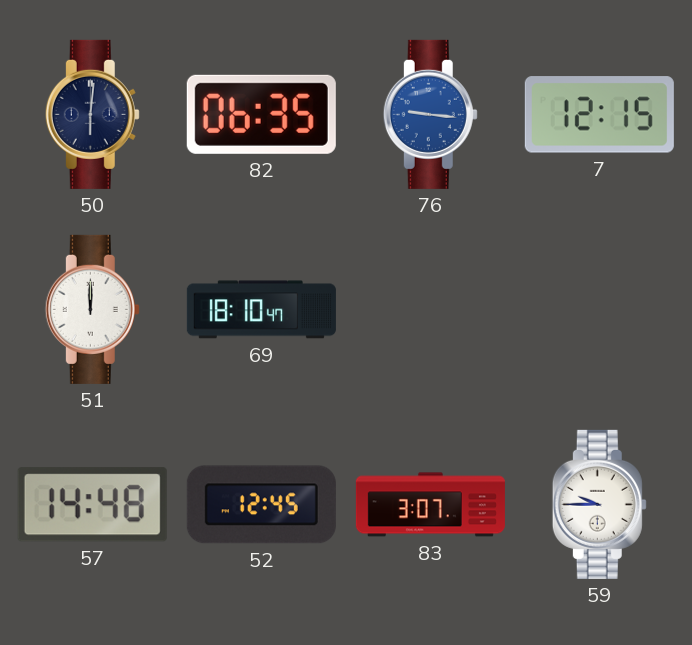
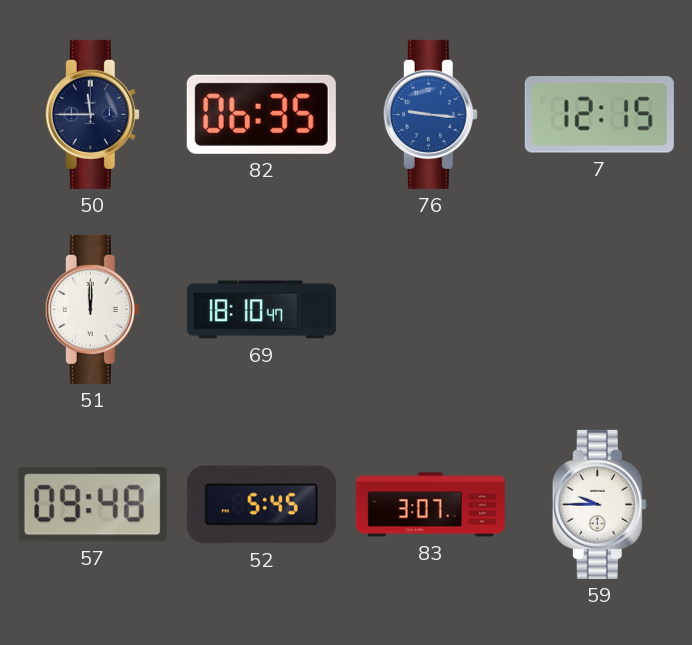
50: 6:01 -> 11:45 (92, 114)
57: 14:48 -> 09:48 (92, 505)
52: 12:45 -> 5:45 (261, 505)
